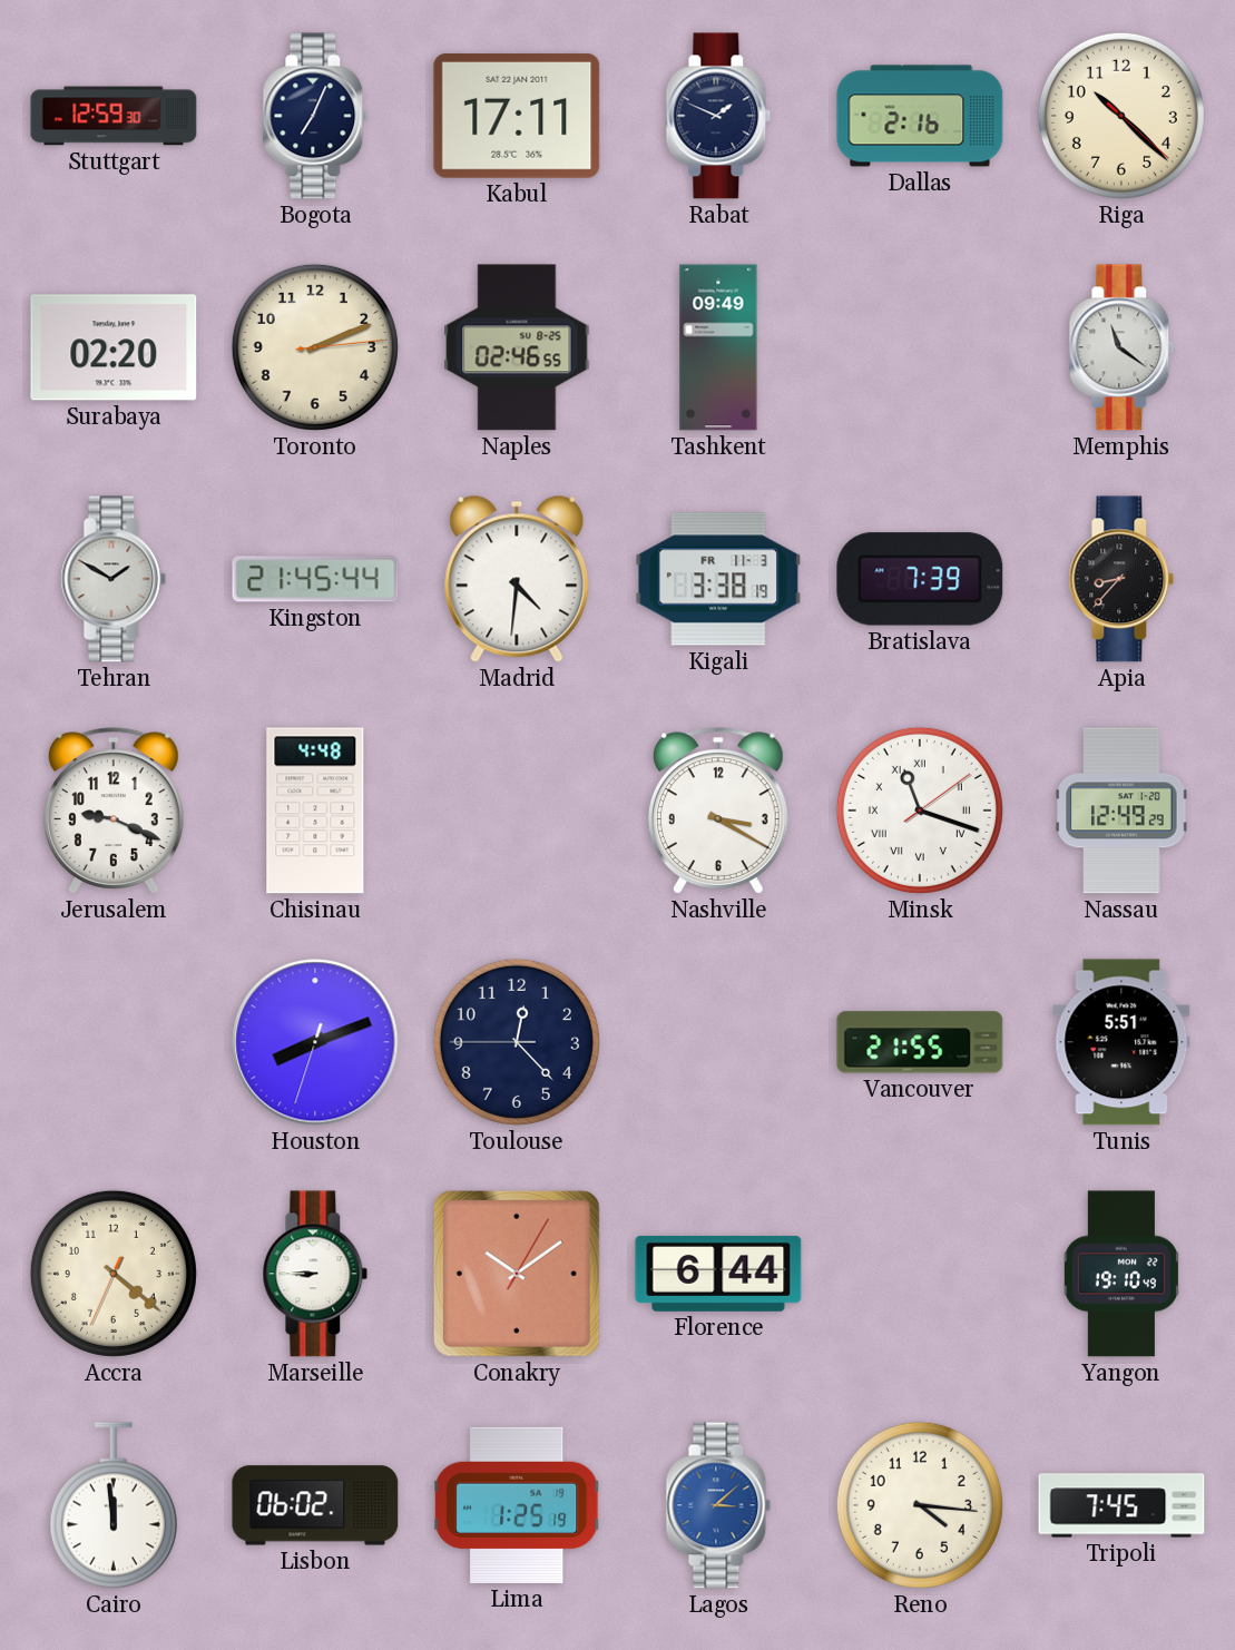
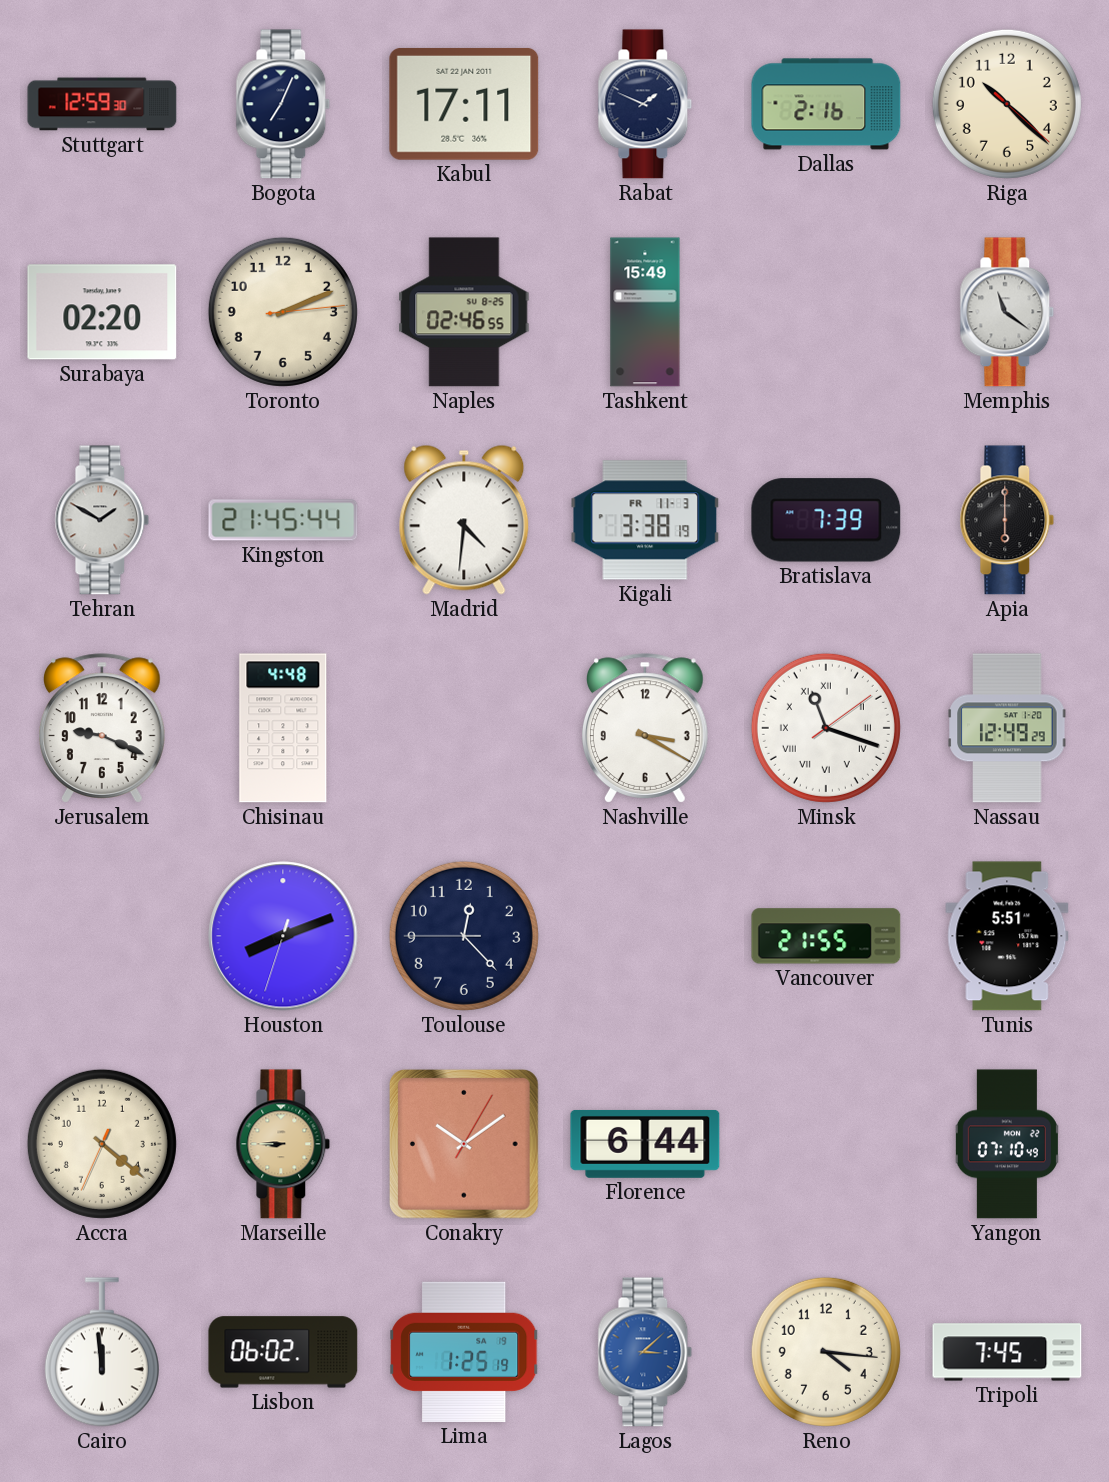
Tashkent: 09:49 -> 15:49 (645, 312)
Apia: 8:37 -> 6:00 (1007, 520)
Marseille dial: white -> champagne (283, 1144)
Yangon: 19:10 -> 07:10 (1007, 1144)
